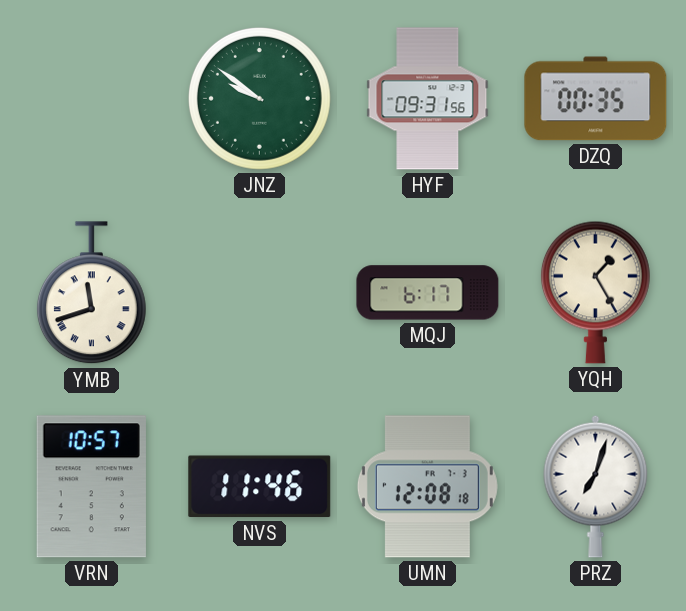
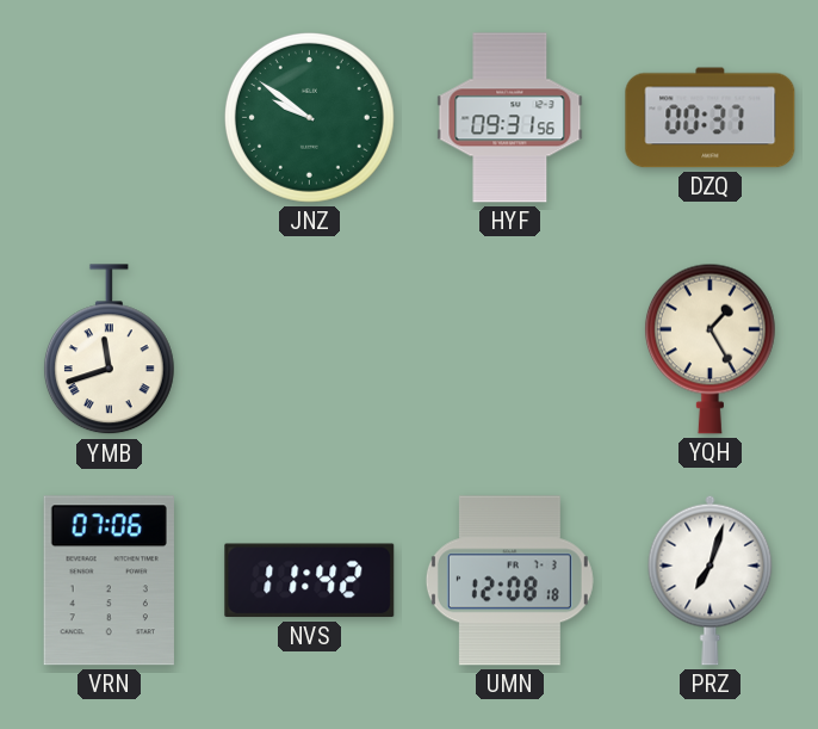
DZQ: 00:35 -> 00:37 (711, 118)
MQJ: 6:17 -> none (428, 293)
VRN: 10:57 -> 07:06 (109, 581)
NVS: 11:46 -> 11:42 (310, 581)
